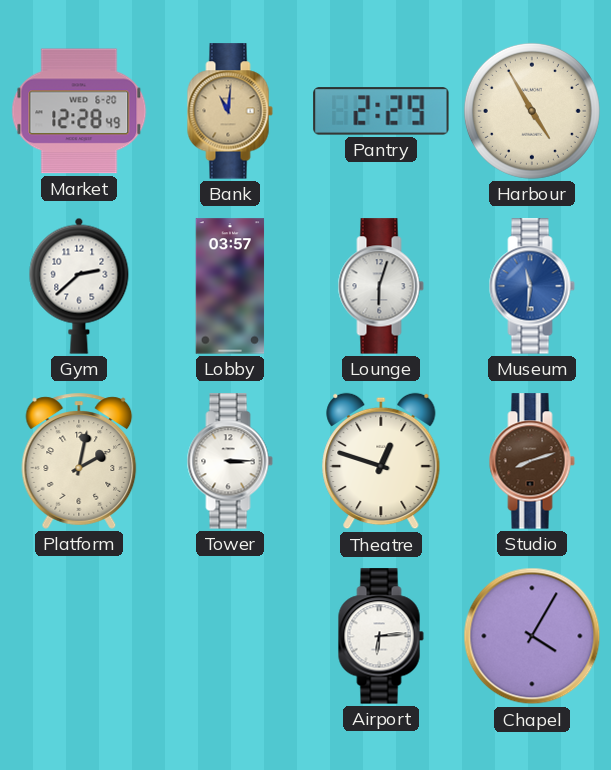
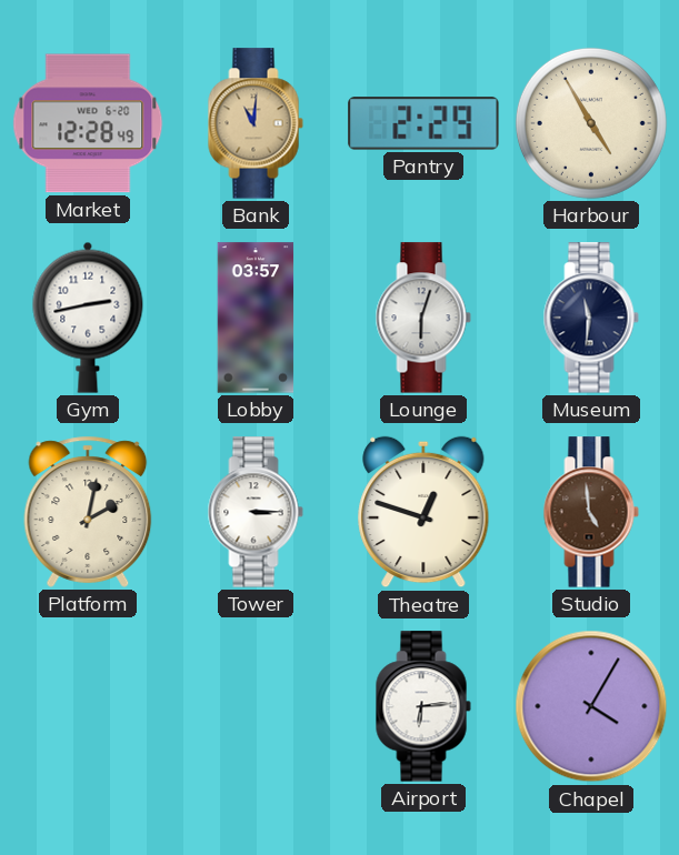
Gym: 2:38 -> 2:43 (88, 318)
Museum dial: blue -> navy (591, 318)
Studio: 8:12 -> 4:59 (591, 512)
